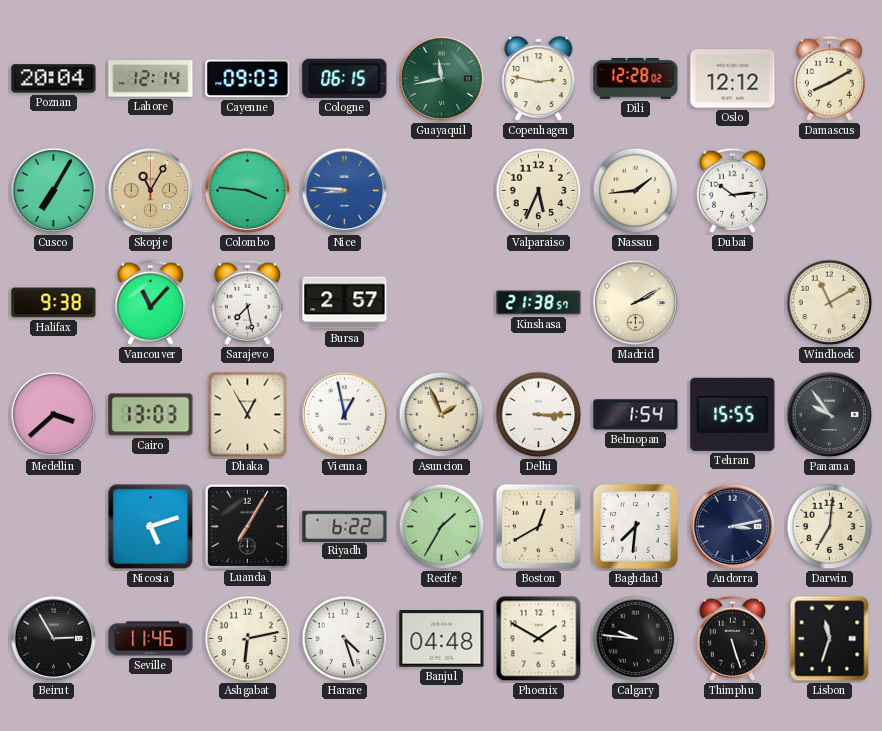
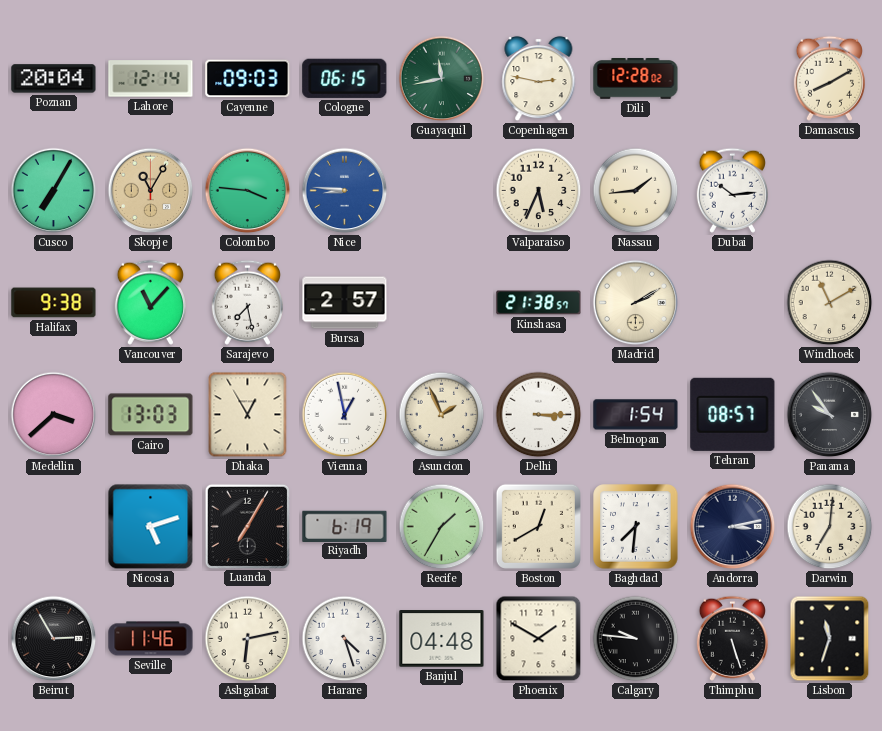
Oslo: 12:12 -> none (733, 79)
Tehran: 15:55 -> 08:57 (733, 414)
Riyadh: 6:22 -> 6:19 (345, 526)
